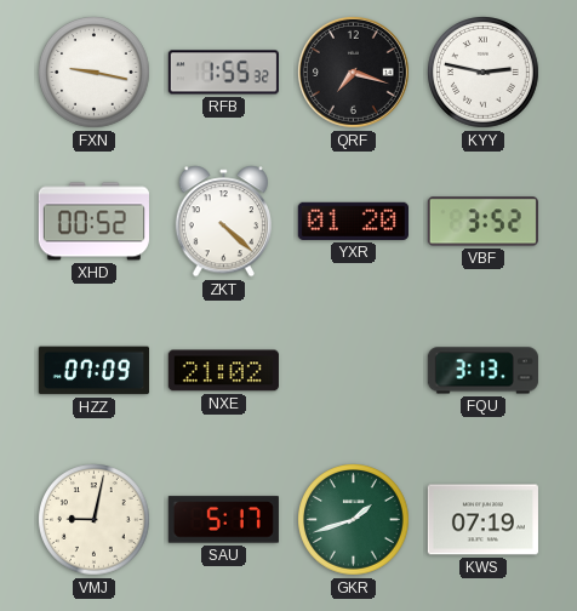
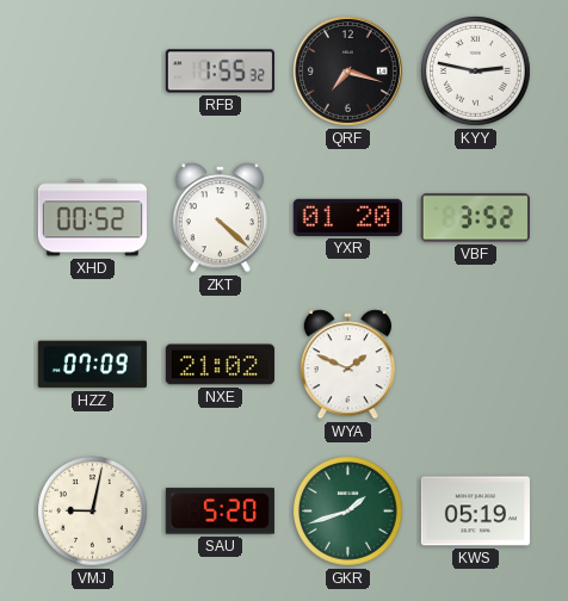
FXN: 9:17 -> none (95, 73)
WYA: none -> 1:49 (347, 365)
FQU: 3:13 -> none (482, 371)
SAU: 5:17 -> 5:20 (220, 512)
KWS: 07:19 -> 05:19 (475, 512)
